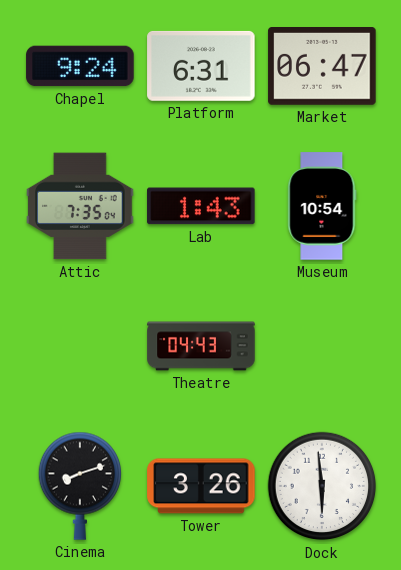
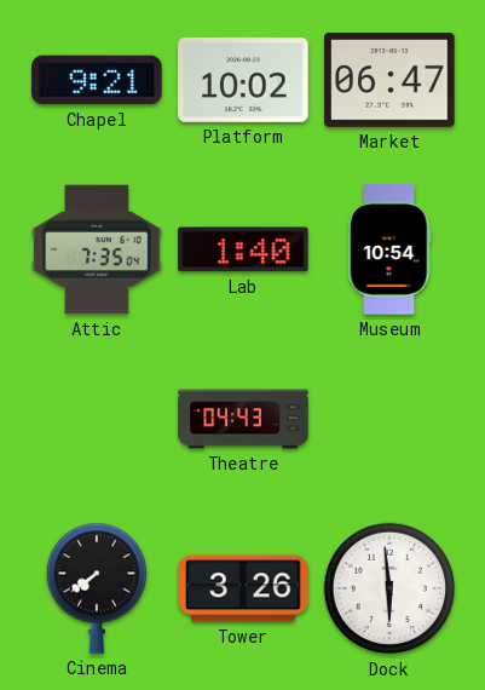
Chapel: 9:24 -> 9:21 (97, 80)
Platform: 6:31 -> 10:02 (243, 80)
Lab: 1:43 -> 1:40 (243, 249)
Cinema: 8:12 -> 7:39 (96, 588)
